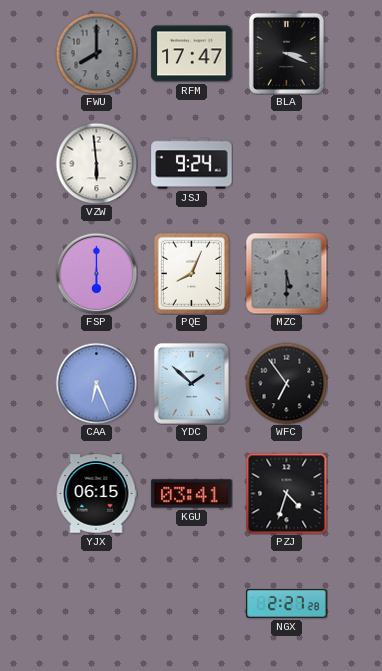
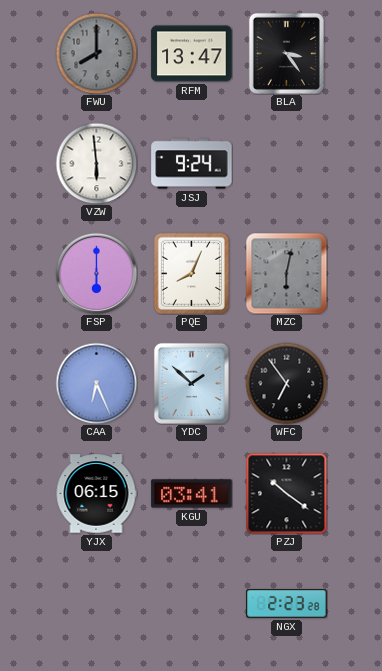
RFM: 17:47 -> 13:47 (192, 54)
BLA: 3:19 -> 3:24 (286, 53)
MZC: 5:30 -> 6:02 (286, 273)
PZJ: 4:33 -> 10:21 (286, 493)
NGX: 2:27 -> 2:23 (287, 604)
